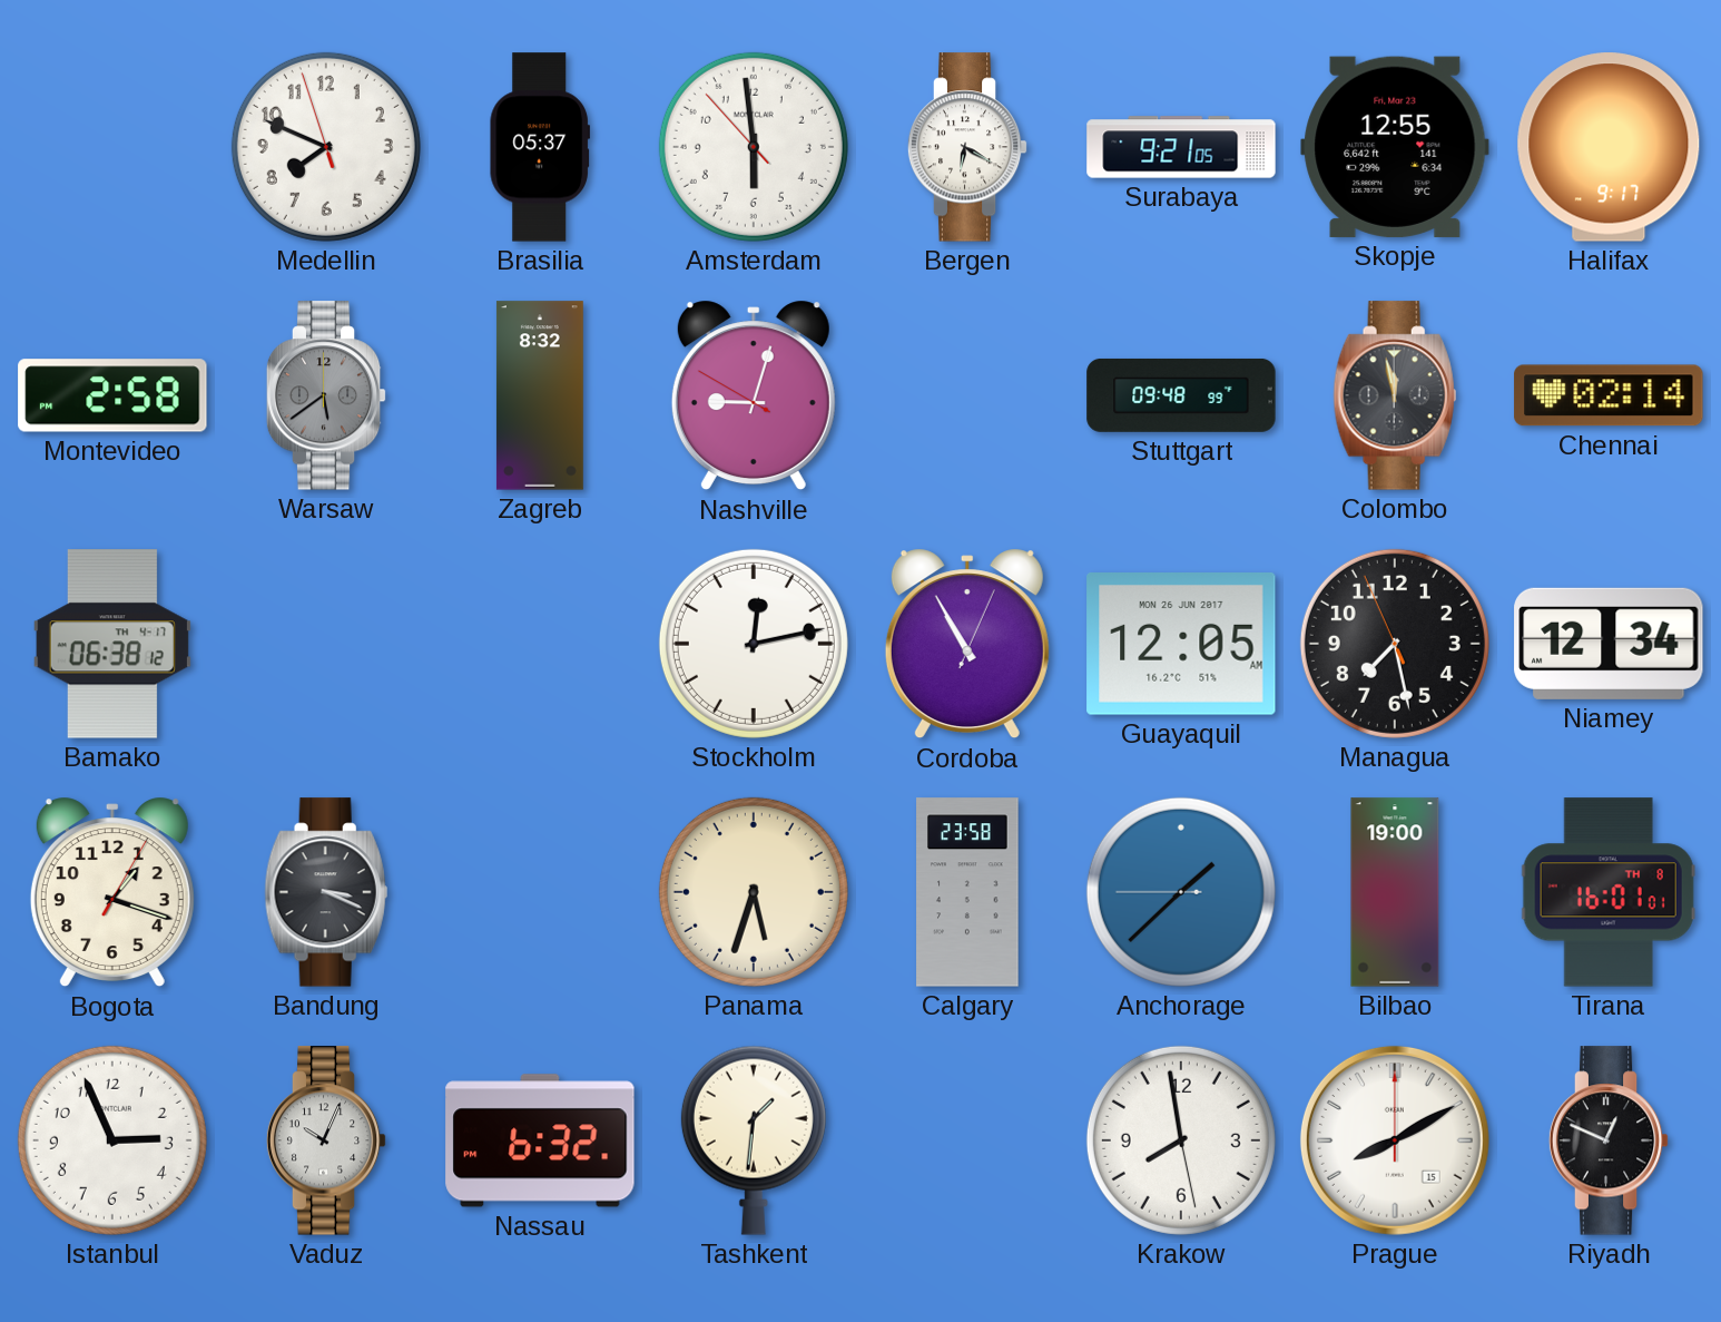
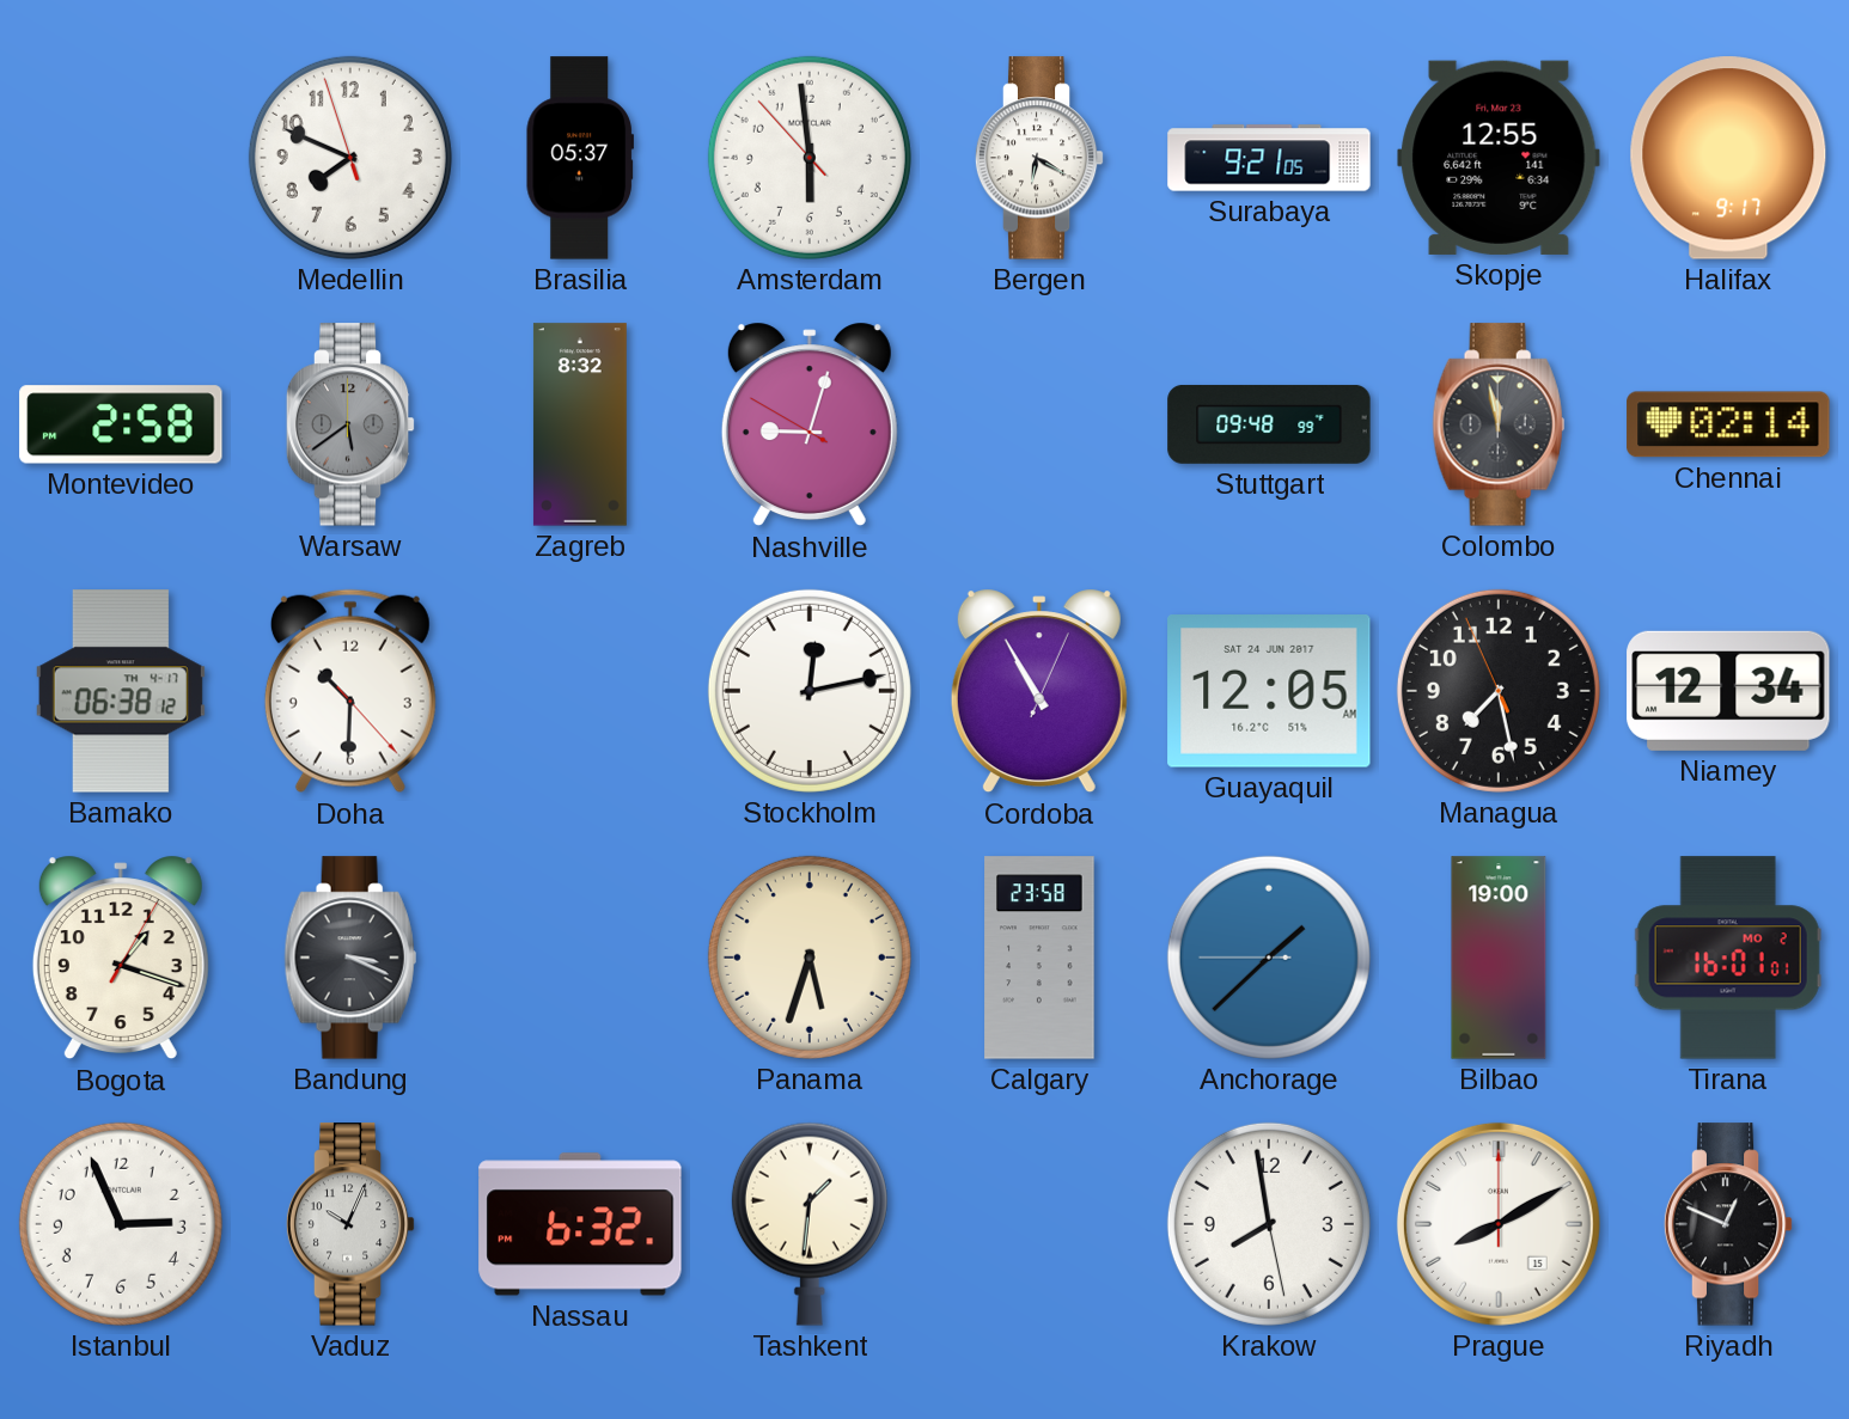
Doha: none -> 10:30 (350, 691)
Guayaquil date: MON 26 JUN 2017 -> SAT 24 JUN 2017 (1269, 692)
Tirana date: TH 8 -> MO 2 (1728, 958)
